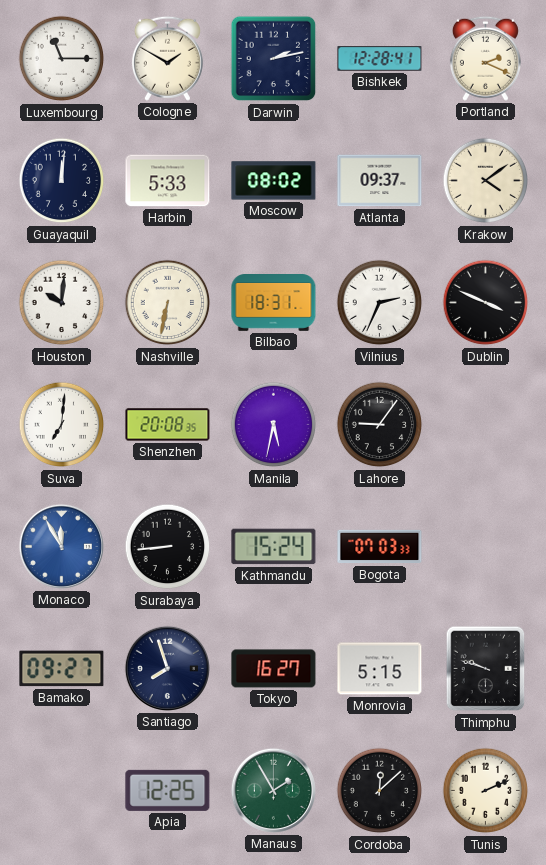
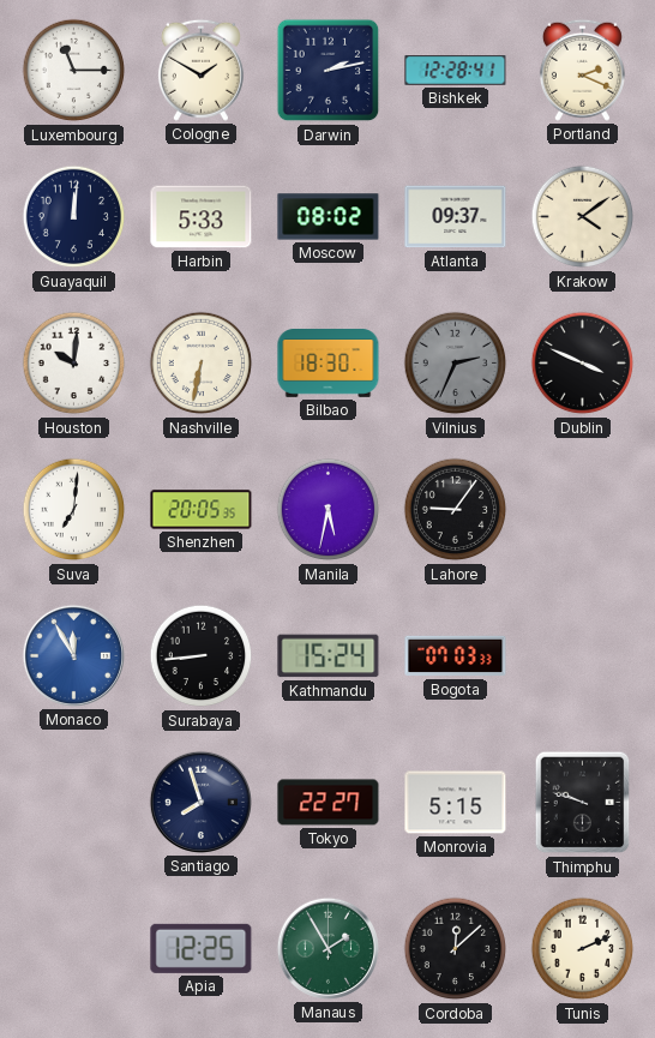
Bilbao: 18:31 -> 18:30 (329, 364)
Vilnius dial: white -> grey (456, 364)
Shenzhen: 20:08 -> 20:05 (202, 510)
Bamako: 09:27 -> none (62, 669)
Tokyo: 16:27 -> 22:27 (329, 803)
